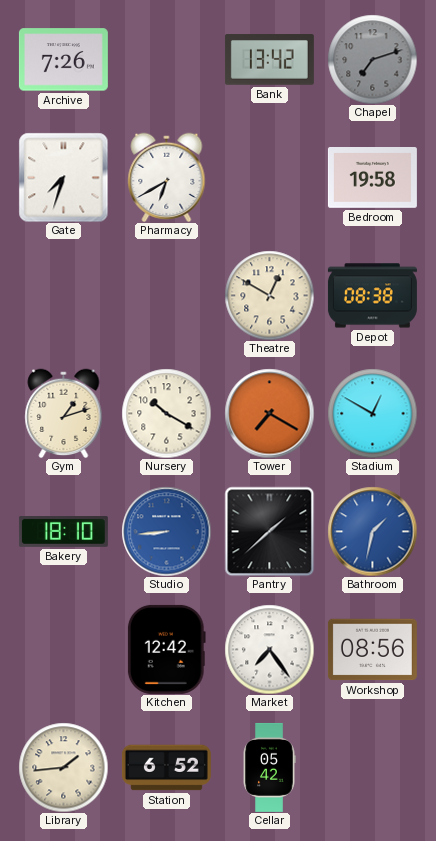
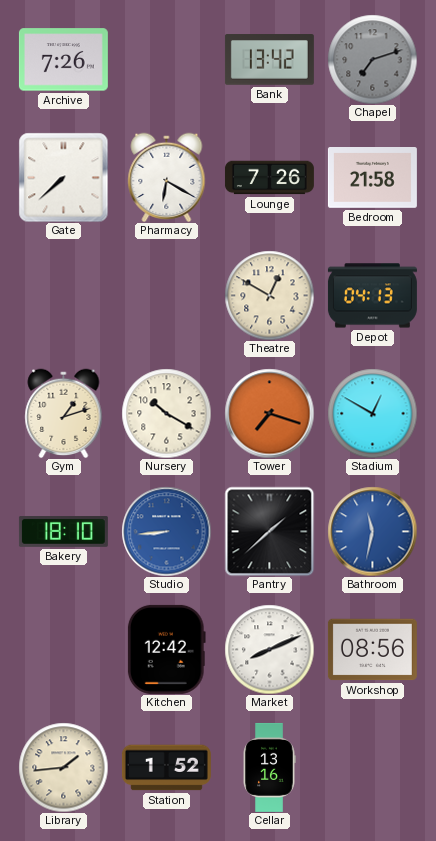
Gate: 7:33 -> 7:38 (63, 177)
Pharmacy: 6:40 -> 6:20 (167, 177)
Lounge: none -> 7:26 (269, 178)
Bedroom: 19:58 -> 21:58 (372, 178)
Depot: 08:38 -> 04:13 (372, 296)
Tower: 7:20 -> 7:18 (269, 413)
Bathroom: 1:32 -> 11:32 (372, 531)
Market: 7:24 -> 8:11 (269, 649)
Station: 6:52 -> 1:52 (166, 768)
Cellar: 05:42 -> 13:16 (269, 767)
